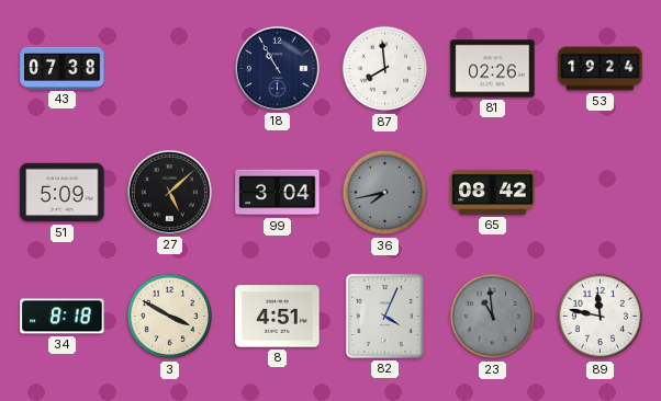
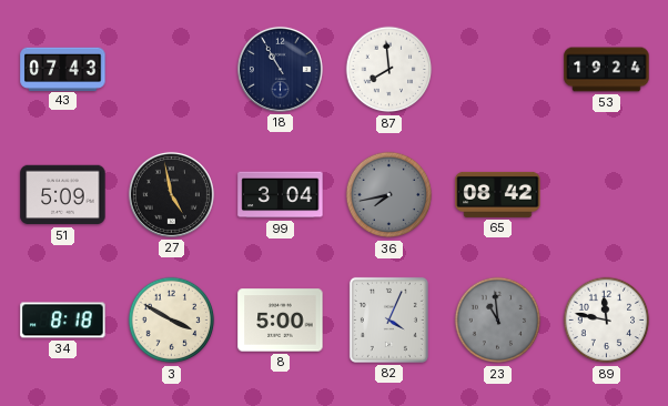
43: 07:38 -> 07:43 (63, 69)
81: 02:26 -> none (493, 69)
27: 5:08 -> 4:58 (171, 194)
8: 4:51 -> 5:00 (281, 321)
